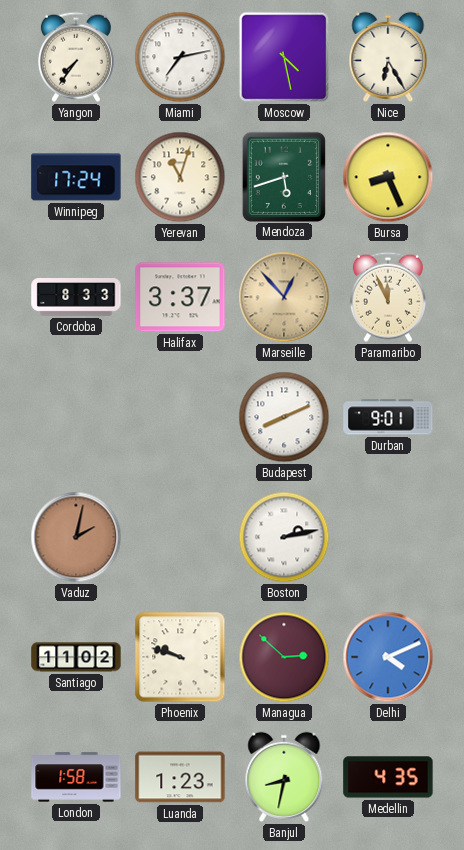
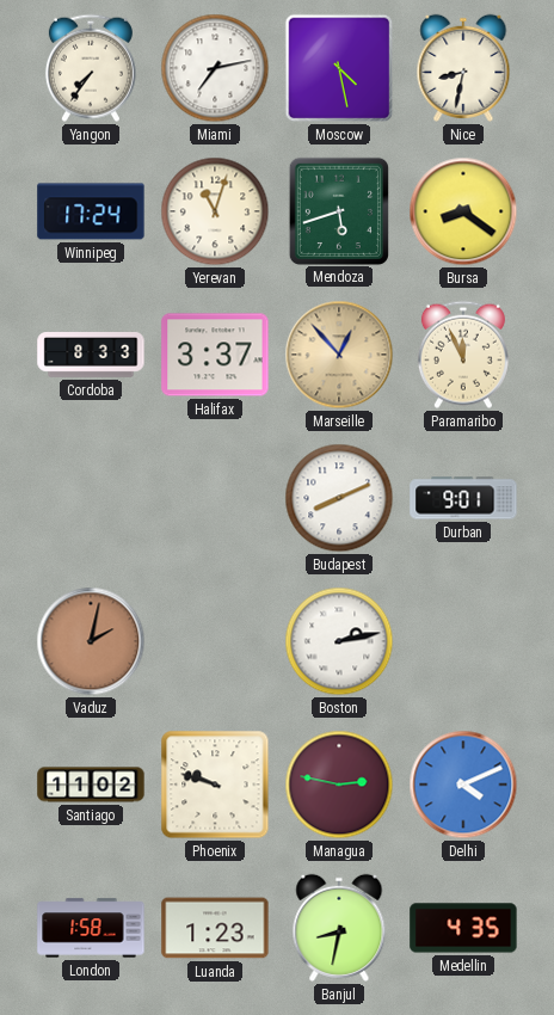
Nice: 6:25 -> 8:32 (463, 68)
Bursa: 8:26 -> 8:21 (463, 211)
Managua: 2:52 -> 2:47 (339, 785)
